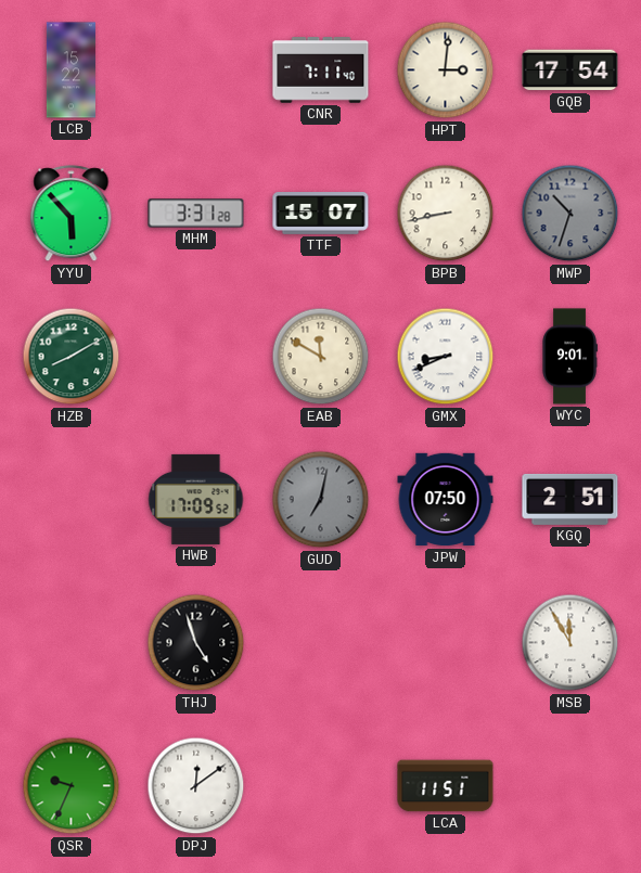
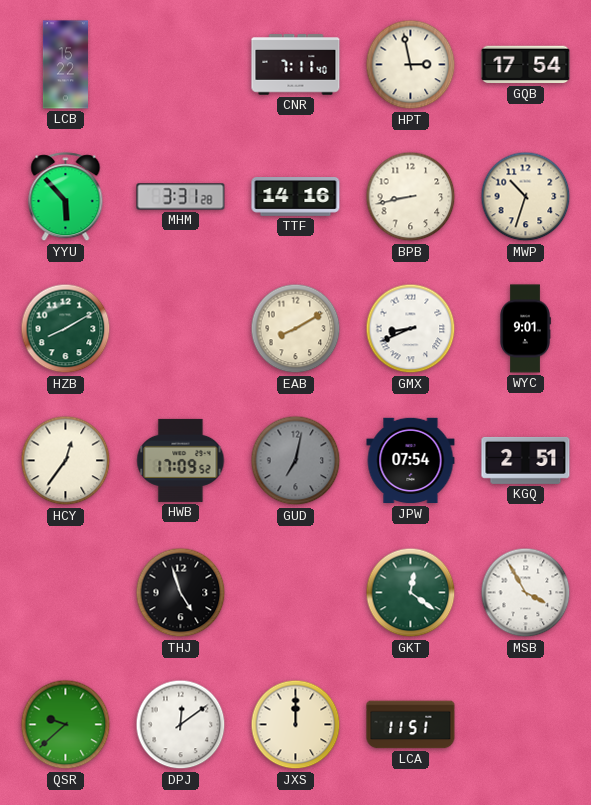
HPT: 3:01 -> 2:58 (411, 65)
TTF: 15:07 -> 14:16 (296, 197)
MWP dial: grey -> cream (526, 197)
EAB: 11:50 -> 8:10 (296, 329)
HCY: none -> 12:36 (66, 461)
JPW: 07:50 -> 07:54 (411, 461)
GKT: none -> 12:21 (411, 593)
MSB: 11:55 -> 3:55 (526, 593)
QSR: 9:34 -> 9:38 (66, 725)
JXS: none -> 12:00 (296, 725)
